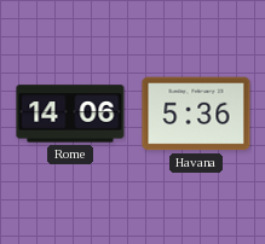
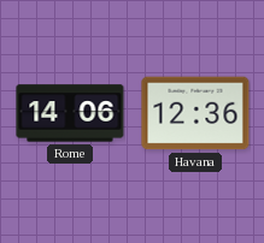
Havana: 5:36 -> 12:36 (195, 113)
